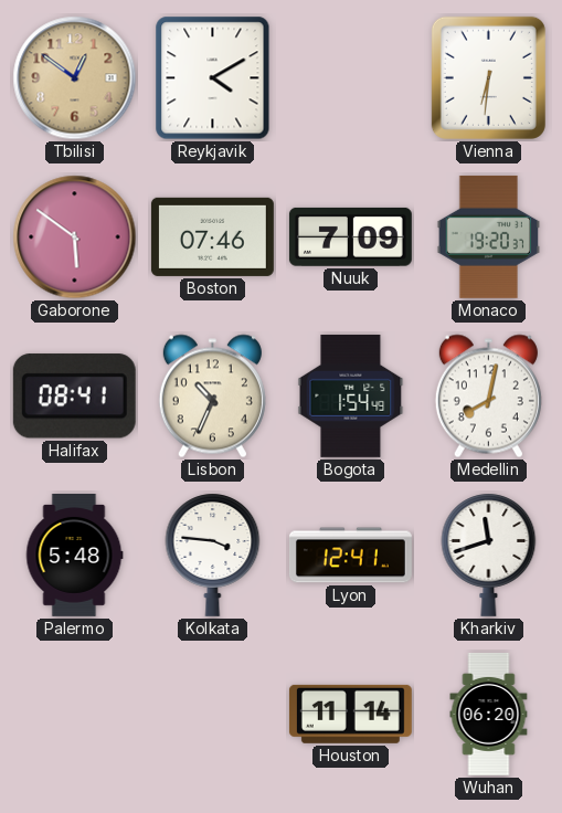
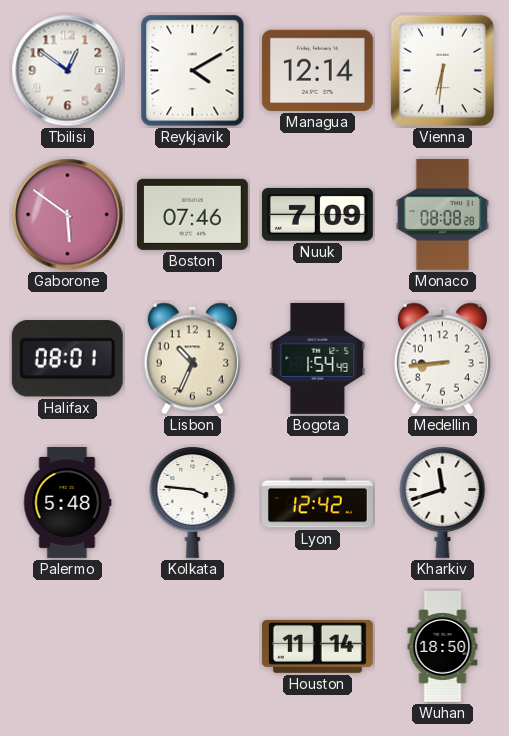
Tbilisi dial: champagne -> white (68, 71)
Managua: none -> 12:14 (317, 70)
Monaco: 19:20 -> 08:08 (443, 214)
Halifax: 08:41 -> 08:01 (67, 359)
Medellin: 8:02 -> 8:44 (442, 359)
Lyon: 12:41 -> 12:42 (317, 503)
Wuhan: 06:20 -> 18:50 (443, 646)
